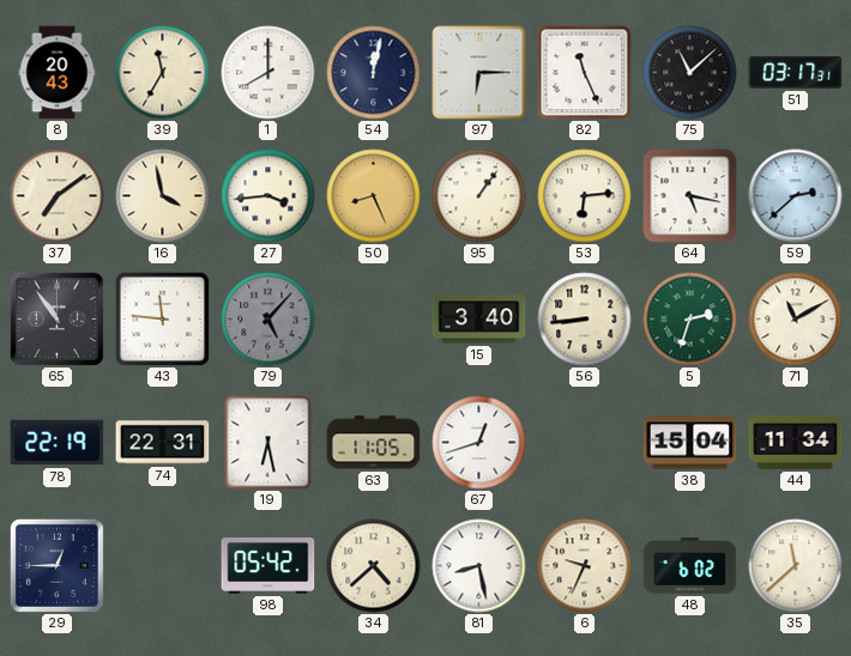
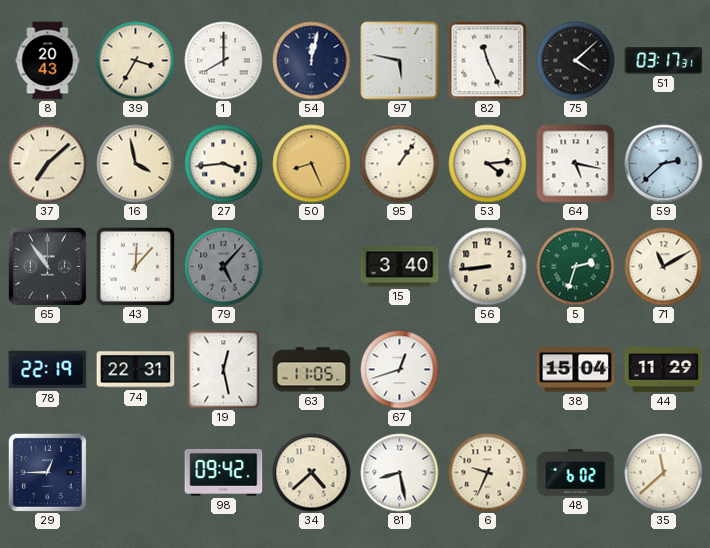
39: 11:35 -> 3:35 (136, 61)
97: 6:15 -> 5:47 (400, 61)
75: 11:08 -> 4:08 (576, 61)
37: 7:09 -> 7:08 (48, 164)
53: 6:14 -> 4:14 (488, 164)
43: 11:46 -> 12:07 (135, 266)
19: 6:28 -> 12:28 (224, 370)
44: 11:34 -> 11:29 (664, 370)
98: 05:42 -> 09:42 (224, 472)
